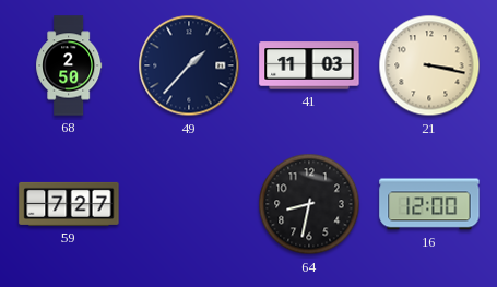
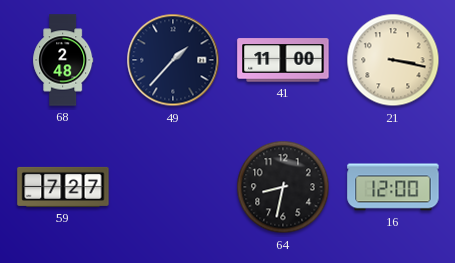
68: 2:50 -> 2:48 (63, 60)
41: 11:03 -> 11:00 (283, 60)
